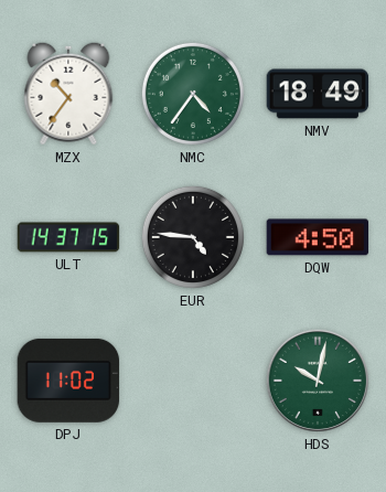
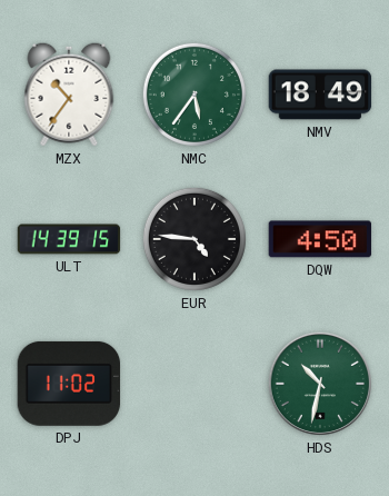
NMC: 4:36 -> 5:36 (194, 95)
ULT: 14:37 -> 14:39 (69, 239)
HDS: 10:02 -> 10:32 (320, 384)
